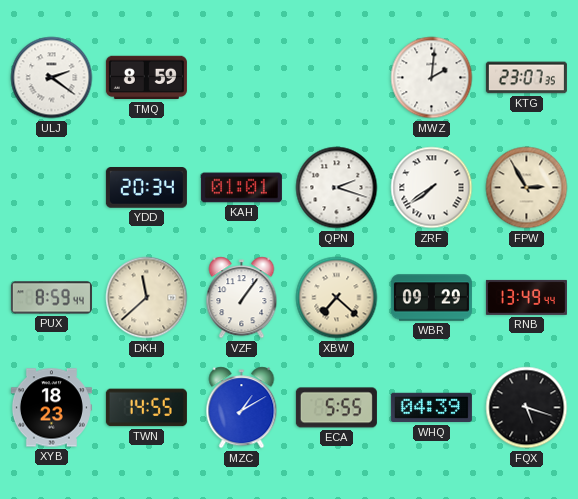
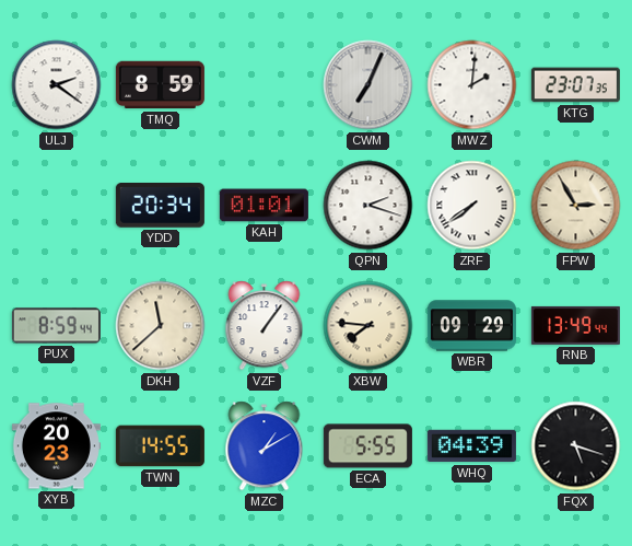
CWM: none -> 7:04 (368, 85)
XBW: 7:22 -> 7:46 (368, 326)
XYB: 18:23 -> 20:23 (56, 446)
